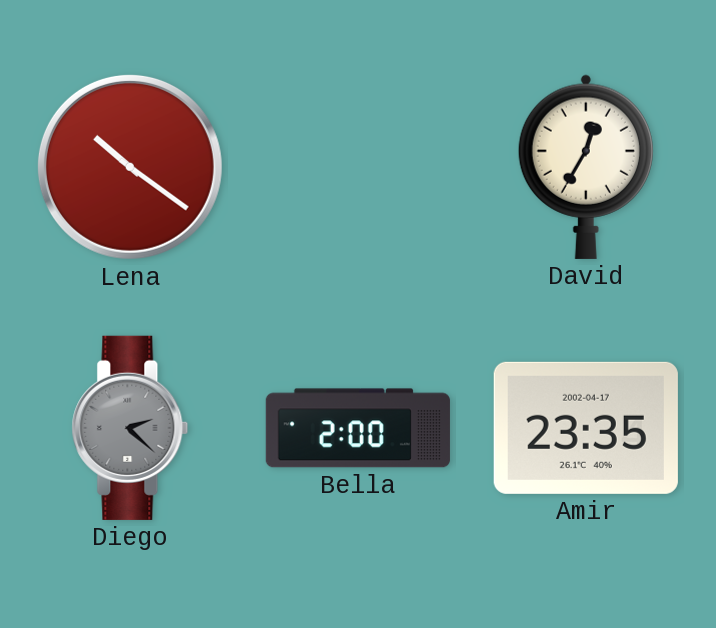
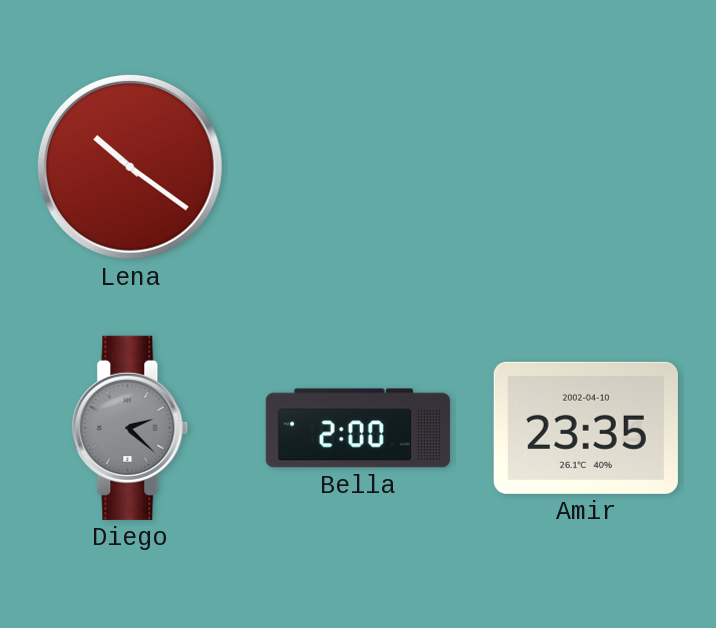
David: 12:35 -> none (586, 167)
Amir date: 2002-04-17 -> 2002-04-10 (586, 428)
